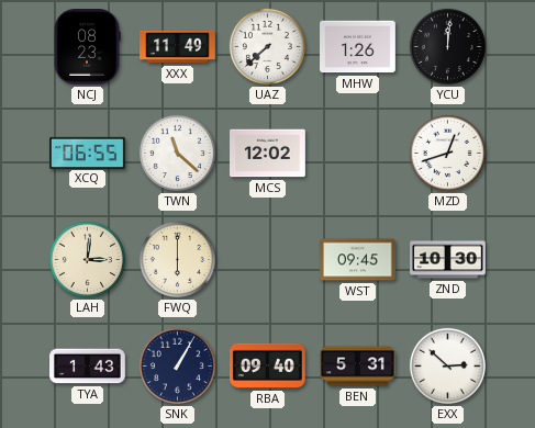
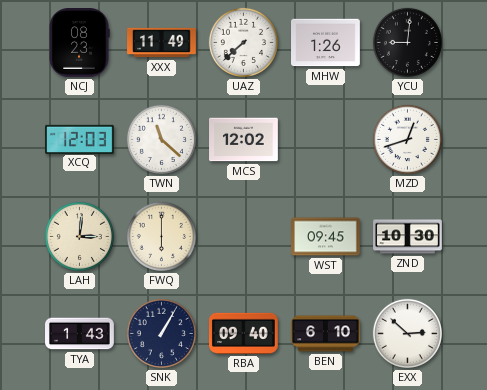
YCU: 12:01 -> 9:01 (407, 42)
XCQ: 06:55 -> 12:03 (80, 139)
BEN: 5:31 -> 6:10 (326, 334)
